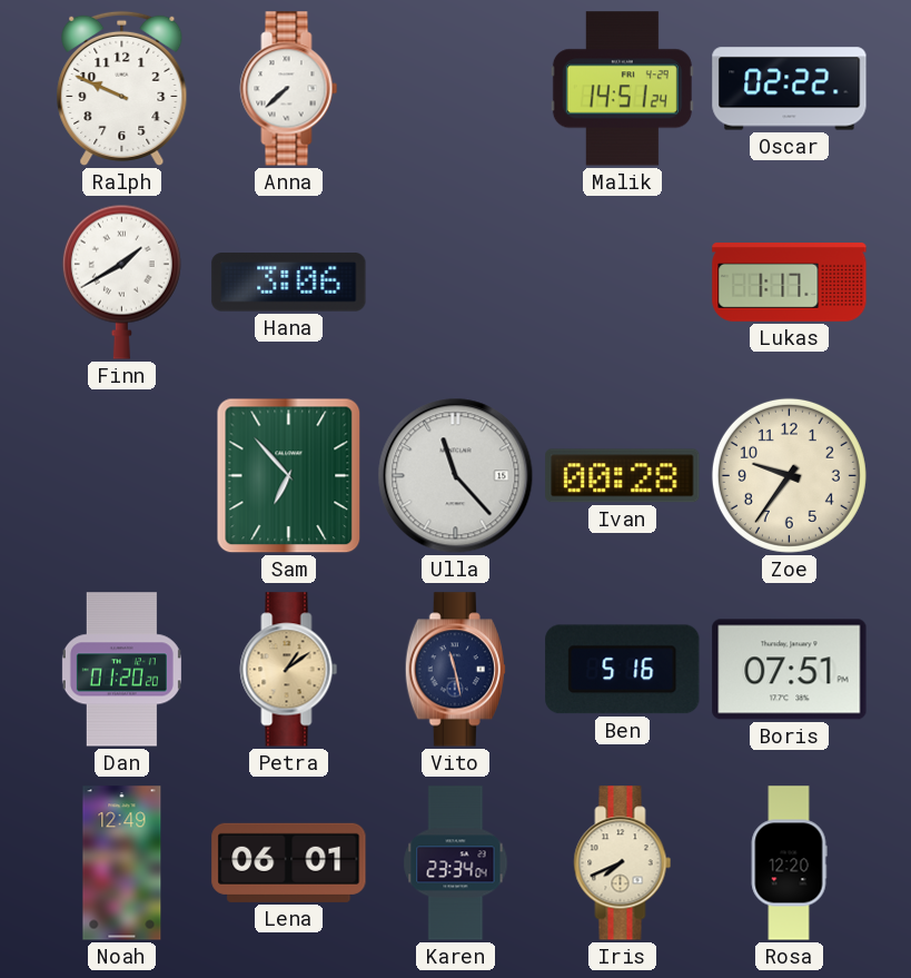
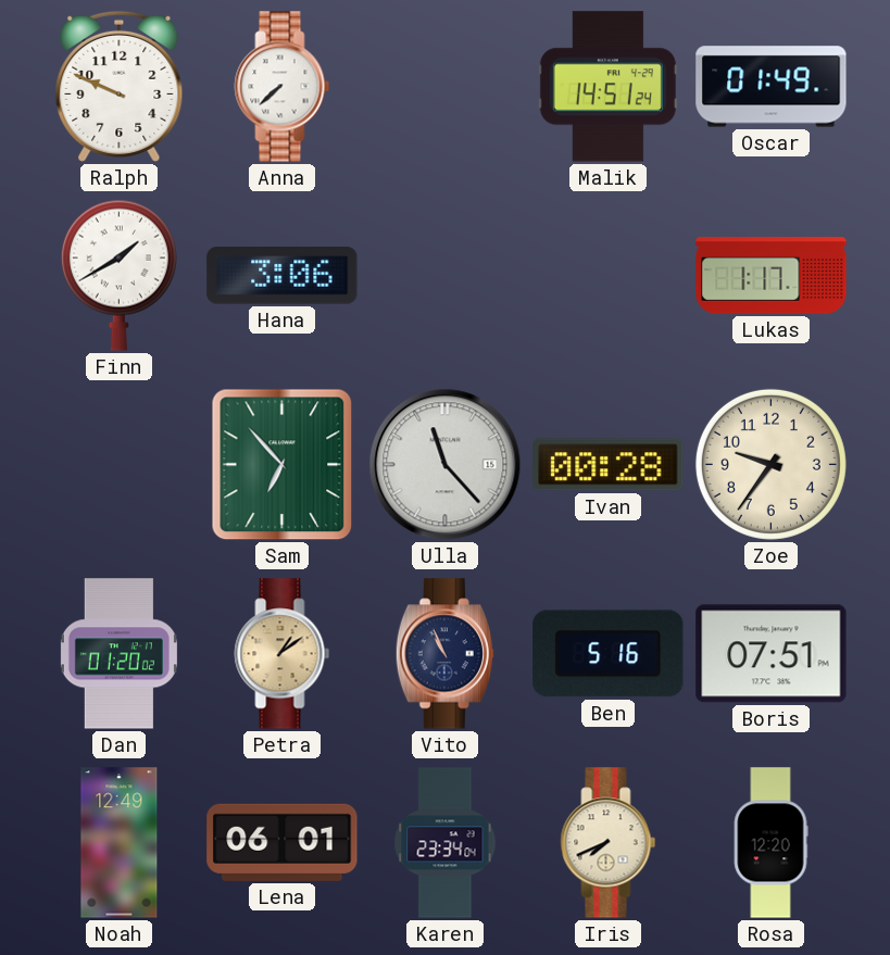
Oscar: 02:22 -> 01:49 (772, 87)
Dan: 01:20:20 -> 01:20:02 (118, 654)
Vito: 11:28 -> 10:56 (444, 654)
